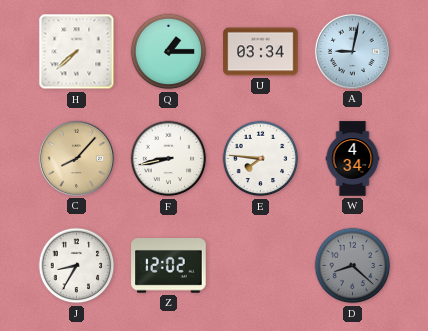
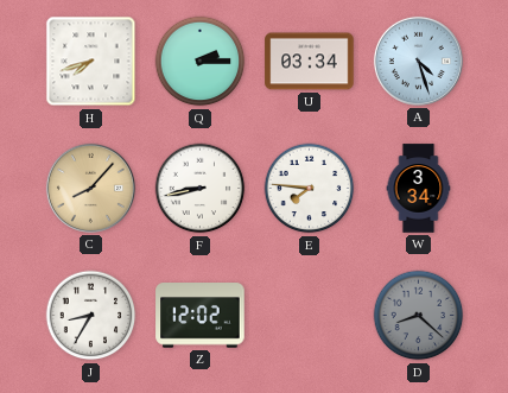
H: 7:38 -> 7:42 (91, 62)
Q: 1:15 -> 2:15 (201, 62)
A: 9:02 -> 4:27 (418, 61)
W: 4:34 -> 3:34 (419, 189)
